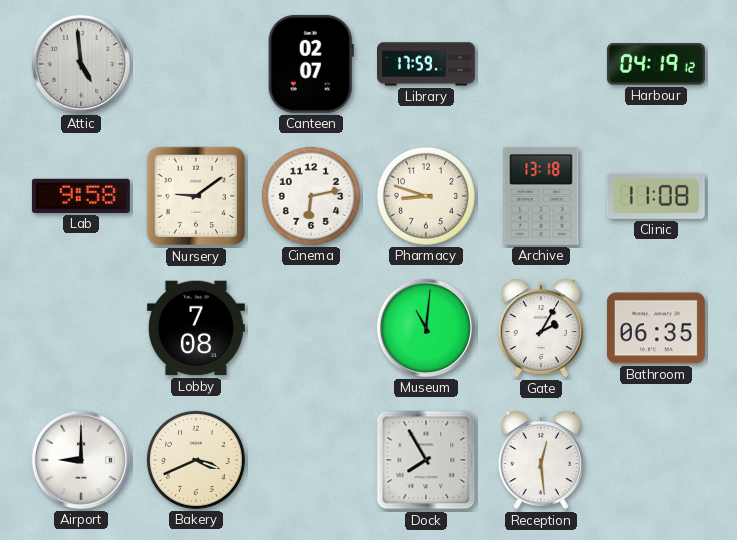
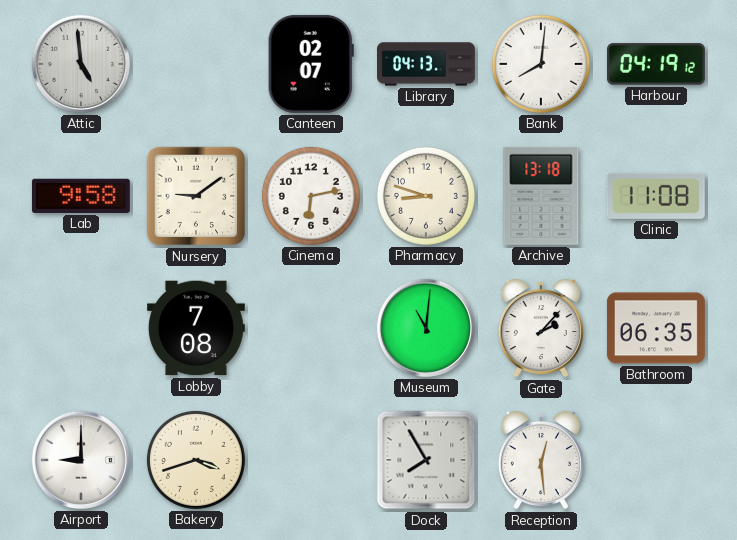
Library: 17:59 -> 04:13 (427, 64)
Bank: none -> 8:01 (541, 64)
Gate: 2:05 -> 2:07 (541, 328)
Bakery: 3:41 -> 3:42 (196, 460)
